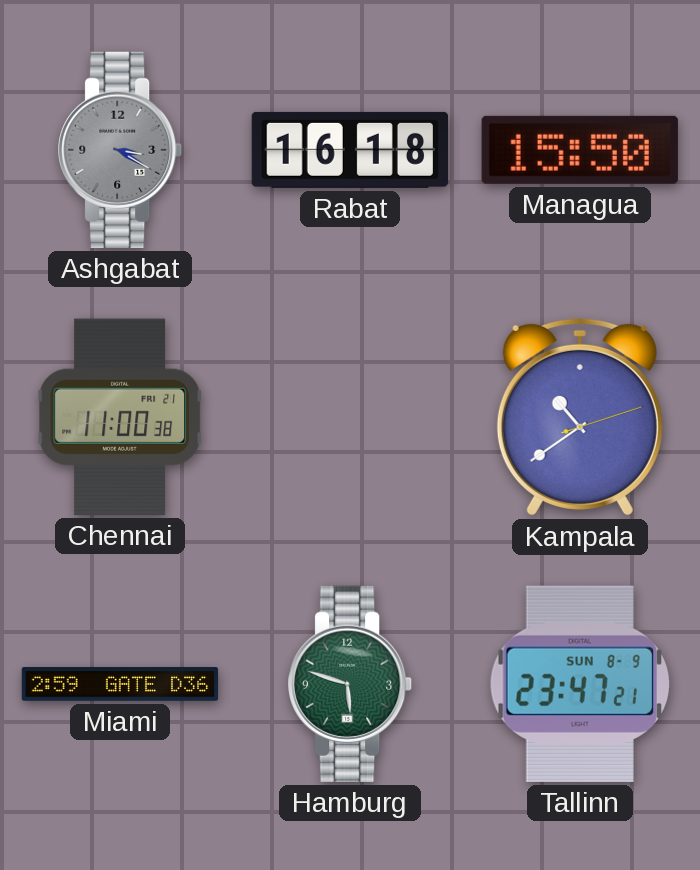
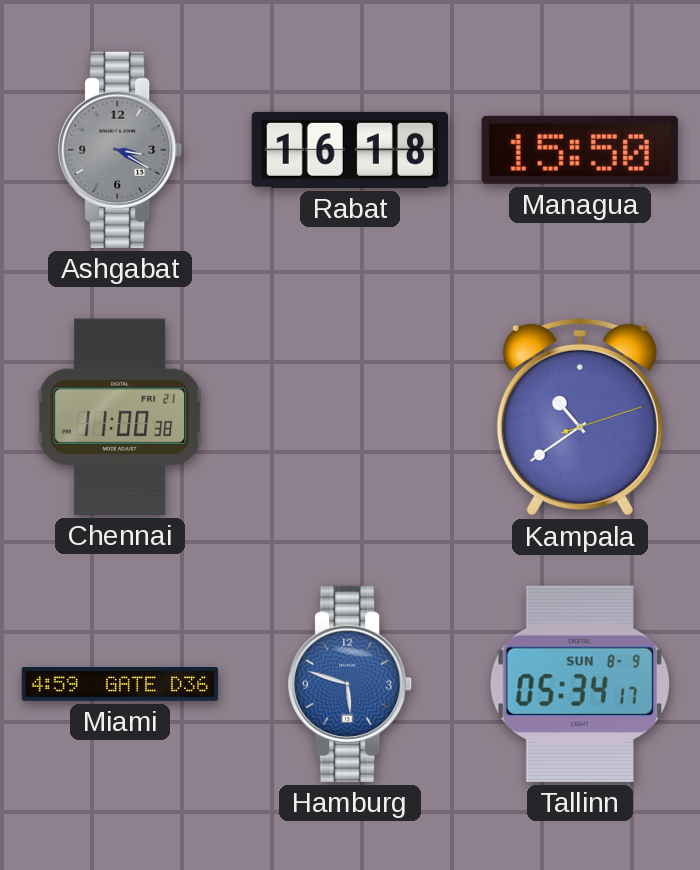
Miami: 2:59 -> 4:59 (120, 684)
Hamburg dial: green -> blue (351, 684)
Tallinn: 23:47 -> 05:34 (580, 684)
